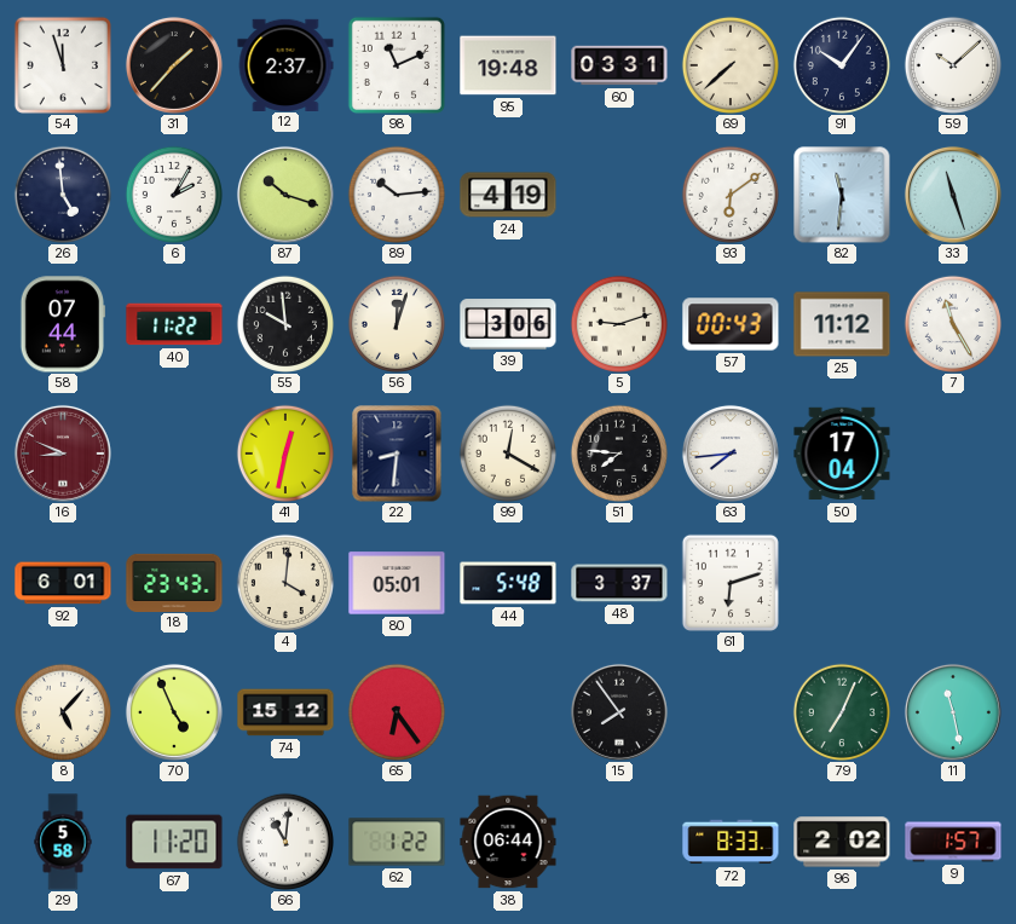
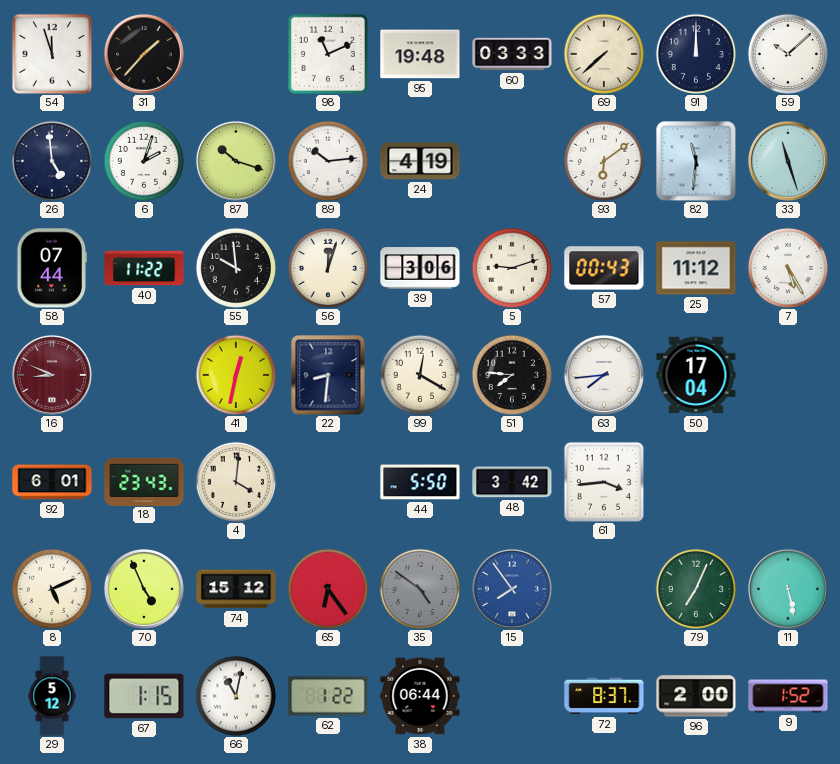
12: 2:37 -> none (285, 64)
60: 03:31 -> 03:33 (512, 54)
91: 10:06 -> 12:00 (695, 53)
6: 2:05 -> 2:03 (143, 160)
7: 11:25 -> 5:25 (787, 267)
80: 05:01 -> none (397, 583)
44: 5:48 -> 5:50 (420, 482)
48: 3:37 -> 3:42 (512, 482)
61: 6:12 -> 3:44 (604, 482)
8: 5:07 -> 5:11 (51, 588)
35: none -> 4:51 (419, 588)
15 dial: black -> blue (512, 589)
11: 11:28 -> 5:28 (788, 589)
29: 5:58 -> 5:12 (52, 696)
67: 11:20 -> 1:15 (144, 696)
66: 11:01 -> 11:02 (235, 695)
72: 8:33 -> 8:37 (604, 696)
96: 2:02 -> 2:00 (696, 696)
9: 1:57 -> 1:52 (788, 696)
